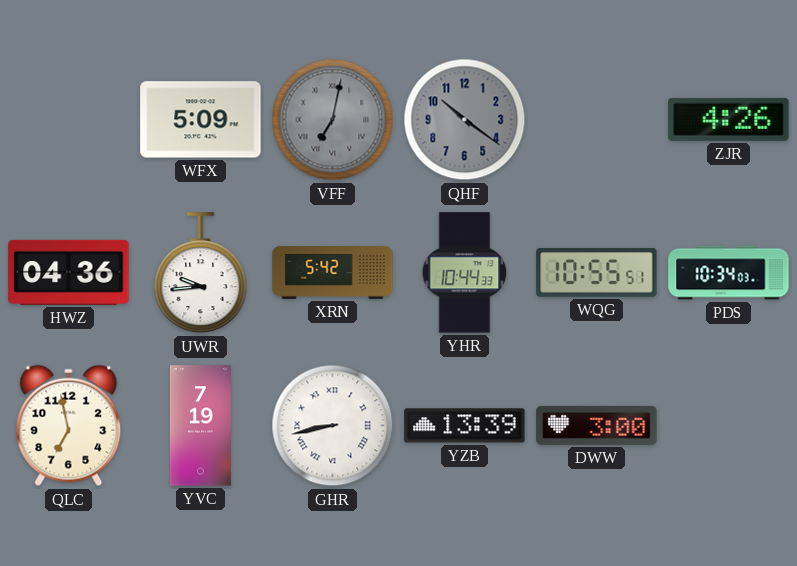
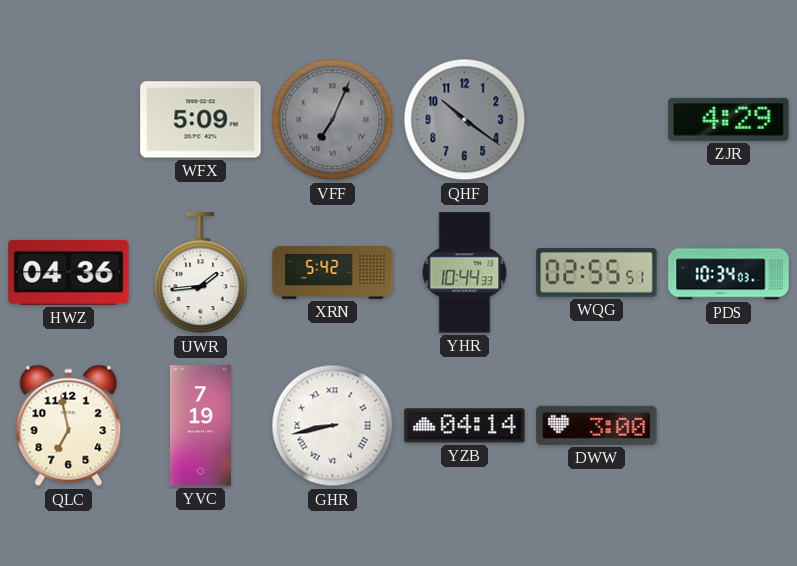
VFF: 7:02 -> 7:04 (333, 120)
ZJR: 4:26 -> 4:29 (729, 119)
UWR: 9:44 -> 1:44 (201, 273)
WQG: 10:55 -> 02:55 (597, 273)
YZB: 13:39 -> 04:14 (465, 426)
